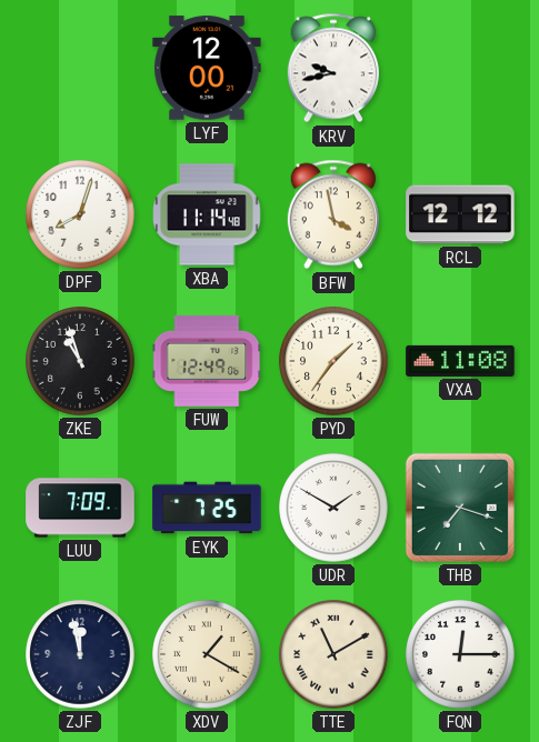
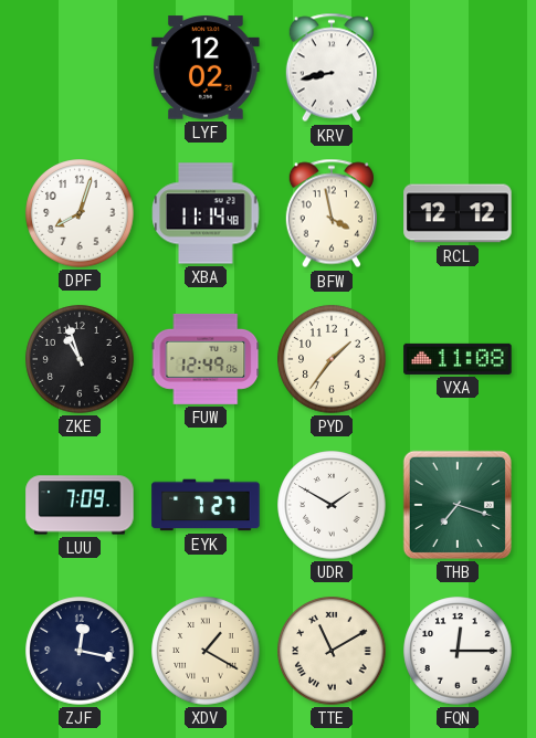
LYF: 12:00 -> 12:02 (206, 67)
KRV: 9:43 -> 8:43 (332, 67)
EYK: 7:25 -> 7:27 (206, 505)
ZJF: 11:58 -> 12:17 (80, 651)
